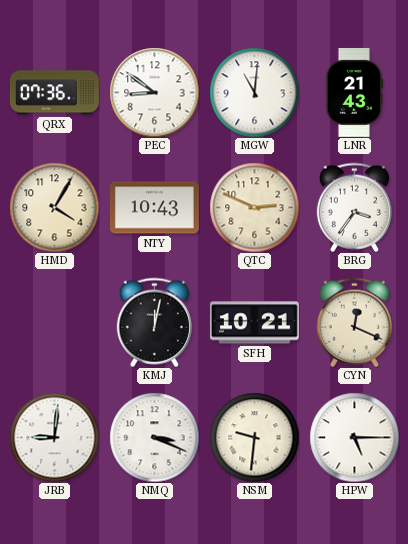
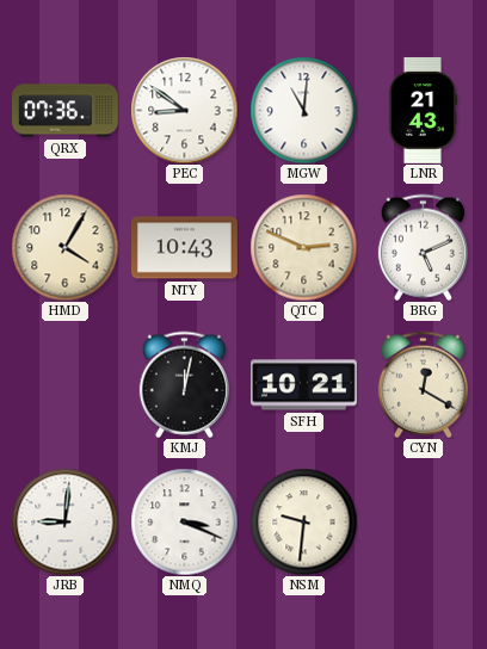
BRG: 3:36 -> 5:11 (423, 247)
CYN: 12:19 -> 12:20 (423, 384)
HPW: 5:15 -> none (354, 437)
